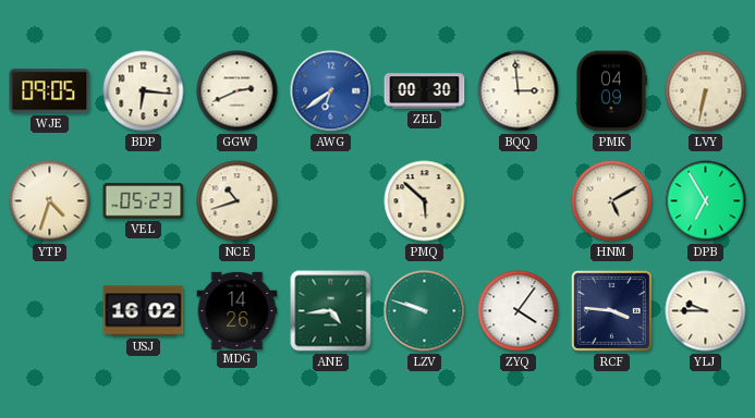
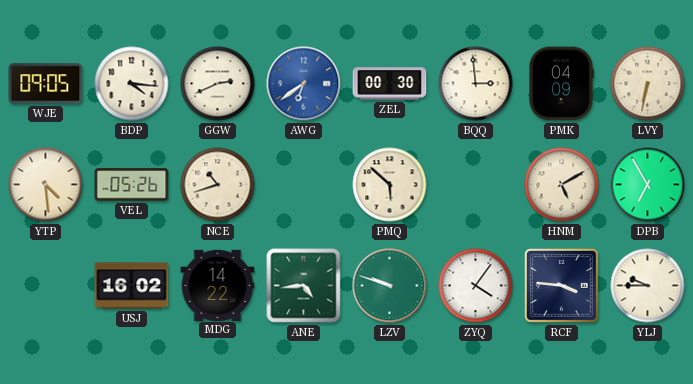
BDP: 6:16 -> 4:16 (132, 84)
YTP: 4:33 -> 4:29 (46, 185)
VEL: 05:23 -> 05:26 (132, 185)
MDG: 14:26 -> 14:22 (218, 285)
